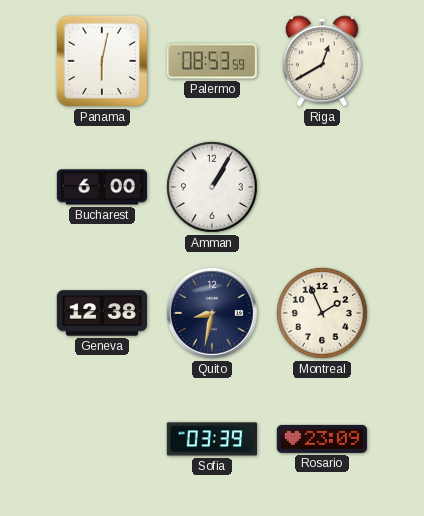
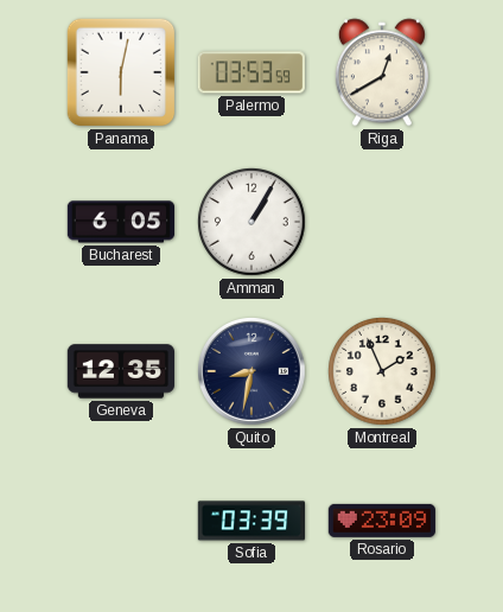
Palermo: 08:53 -> 03:53 (251, 72)
Bucharest: 6:00 -> 6:05 (120, 222)
Geneva: 12:38 -> 12:35 (120, 371)
